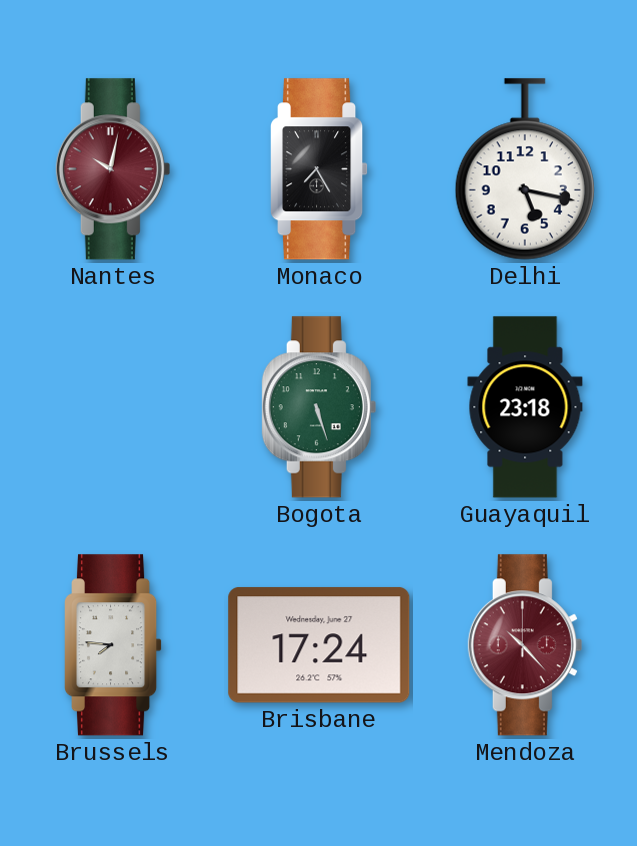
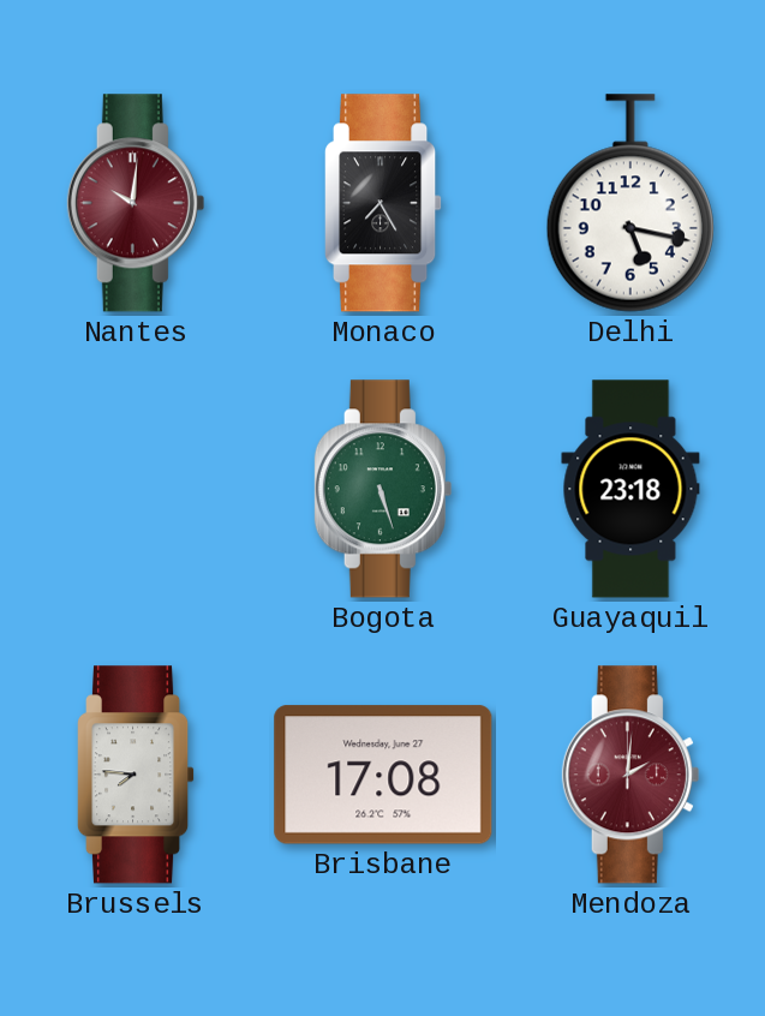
Nantes: 10:02 -> 10:01 (136, 203)
Brisbane: 17:24 -> 17:08 (383, 775)
Mendoza: 10:23 -> 2:01 (630, 775)
